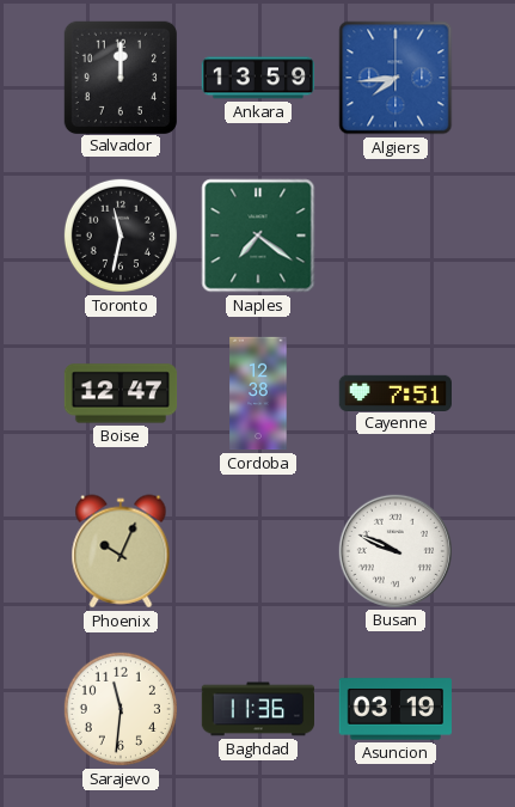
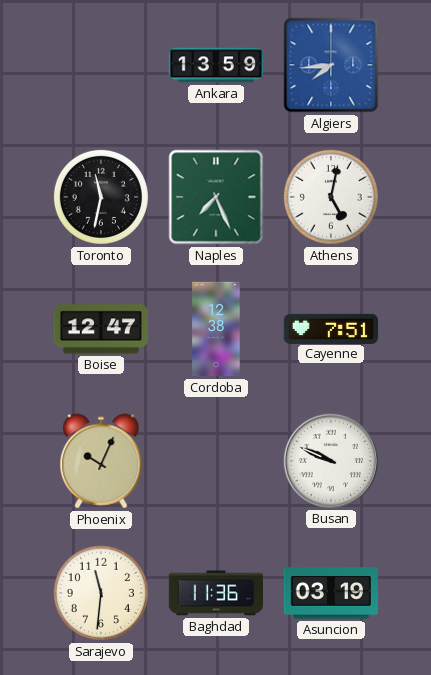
Salvador: 12:00 -> none (119, 77)
Naples: 7:21 -> 7:26 (216, 197)
Athens: none -> 5:02 (331, 197)
